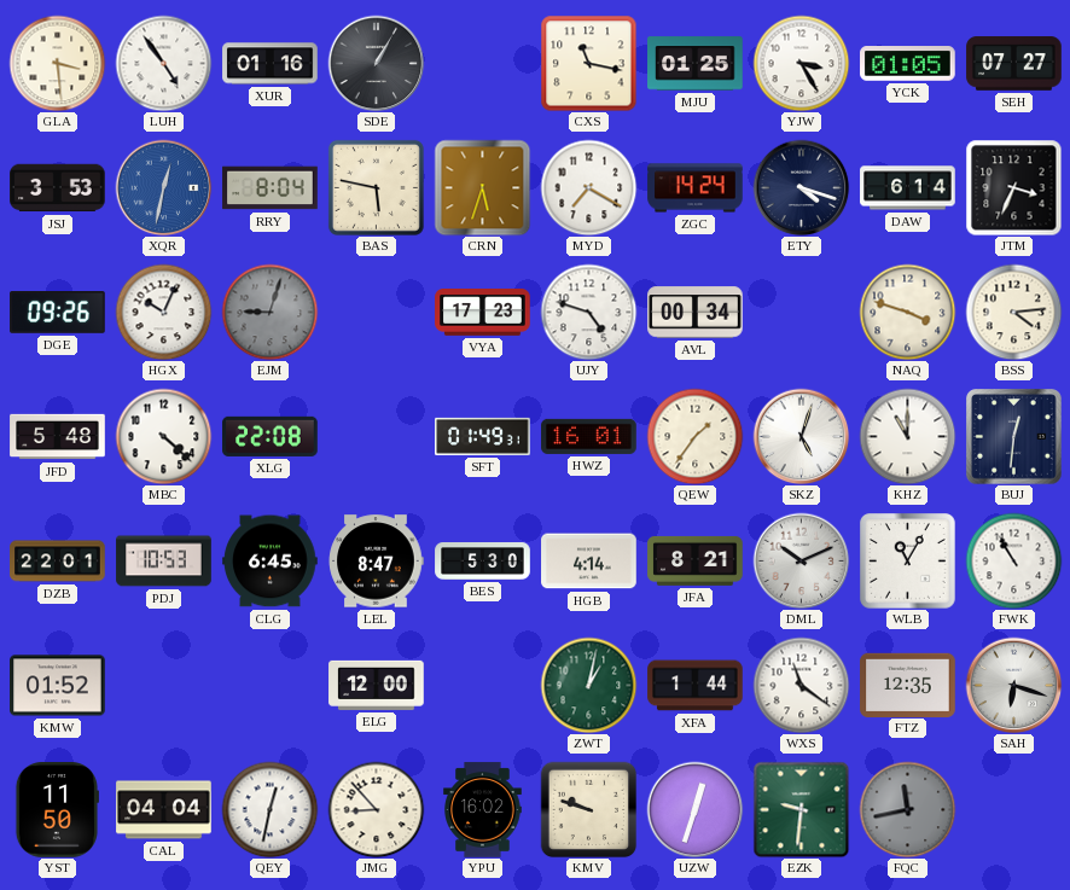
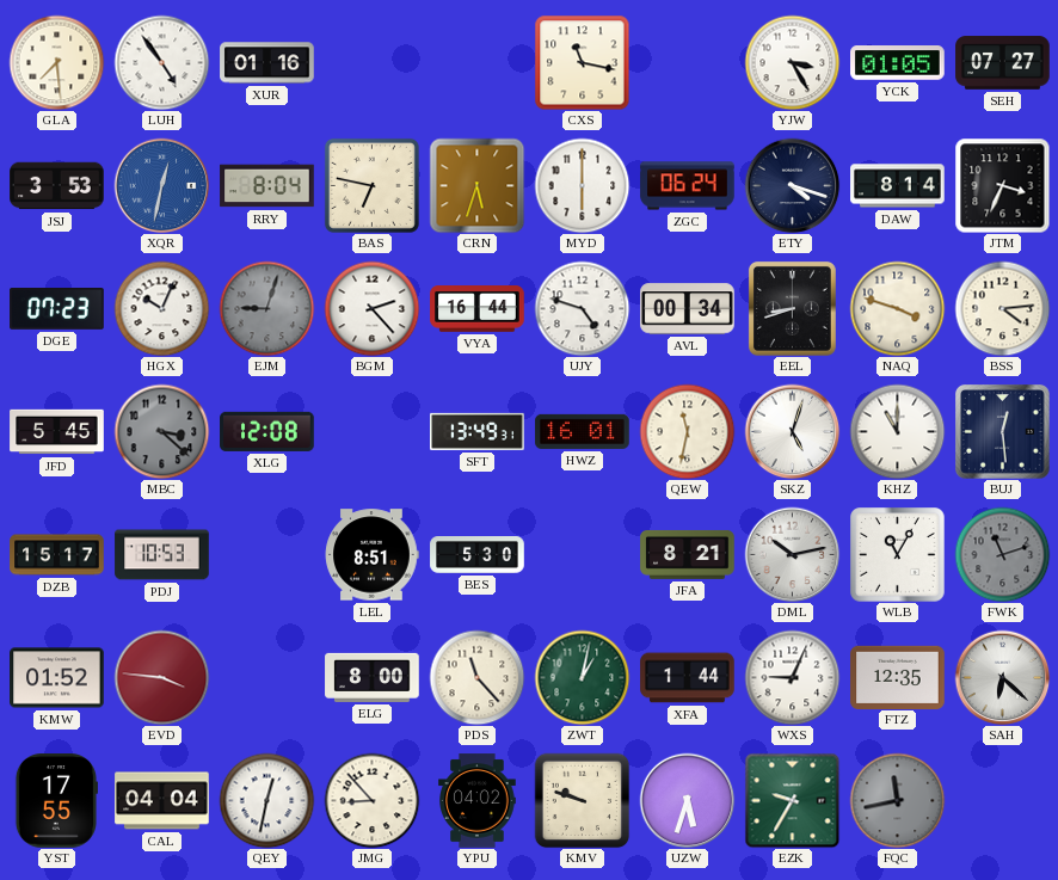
GLA: 3:29 -> 7:29 (56, 62)
SDE: 1:05 -> none (376, 63)
MJU: 01:25 -> none (696, 64)
BAS: 5:47 -> 6:47 (371, 185)
MYD: 7:20 -> 6:00 (582, 185)
ZGC: 14:24 -> 06:24 (688, 186)
DAW: 6:14 -> 8:14 (898, 186)
DGE: 09:26 -> 07:23 (57, 309)
BGM: none -> 2:23 (371, 308)
VYA: 17:23 -> 16:44 (478, 309)
EEL: none -> 8:42 (792, 308)
JFD: 5:48 -> 5:45 (57, 432)
MBC: 4:22 -> 3:22 (161, 431)
MBC dial: white -> grey (161, 431)
XLG: 22:08 -> 12:08 (267, 431)
SFT: 01:49 -> 13:49 (478, 431)
QEW: 1:36 -> 11:32 (687, 431)
BUJ: 12:31 -> 12:29 (1003, 432)
DZB: 22:01 -> 15:17 (57, 555)
CLG: 6:45 -> none (271, 562)
LEL: 8:47 -> 8:51 (371, 555)
HGB: 4:14 -> none (589, 562)
DML: 10:11 -> 10:13 (792, 554)
FWK: 10:55 -> 11:12 (1002, 554)
FWK dial: white -> grey (1002, 554)
EVD: none -> 3:46 (161, 677)
ELG: 12:00 -> 8:00 (373, 677)
PDS: none -> 11:23 (476, 677)
WXS: 11:21 -> 9:04 (792, 677)
SAH: 6:18 -> 6:22 (1002, 677)
YST: 11:50 -> 17:55 (56, 801)
YPU: 16:02 -> 04:02 (478, 801)
UZW: 12:33 -> 5:33 (687, 800)
EZK: 9:31 -> 9:35 (792, 800)
